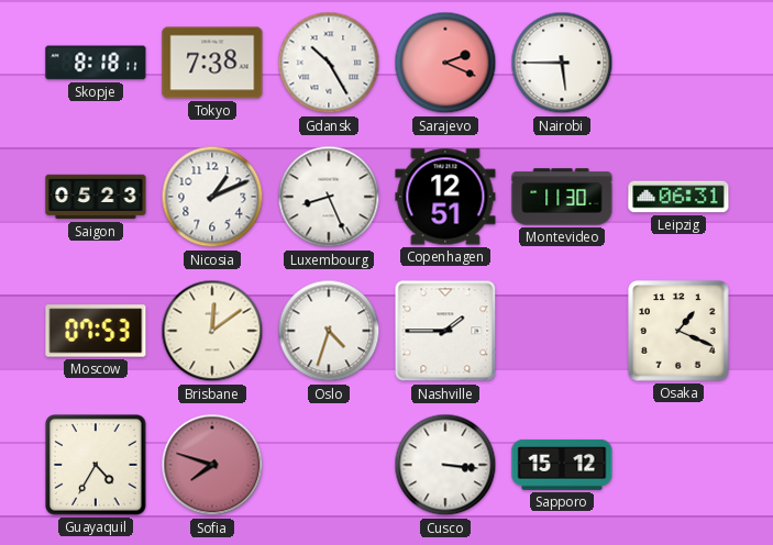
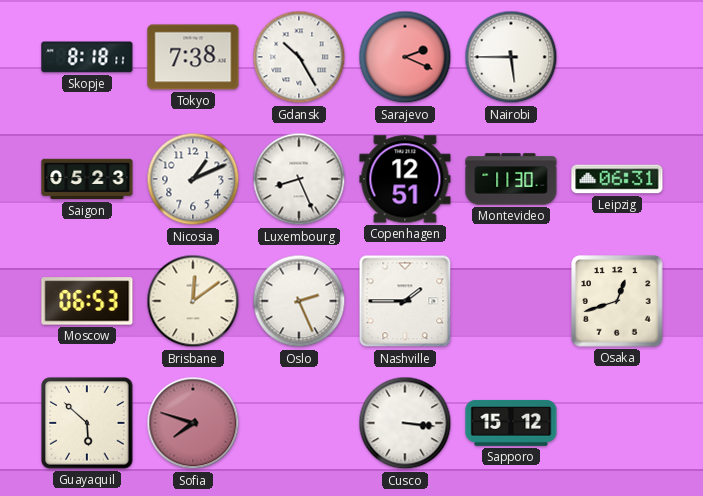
Moscow: 07:53 -> 06:53 (87, 301)
Oslo: 4:33 -> 2:26 (299, 301)
Osaka: 1:19 -> 12:42 (617, 301)
Guayaquil: 4:35 -> 5:52 (87, 423)
